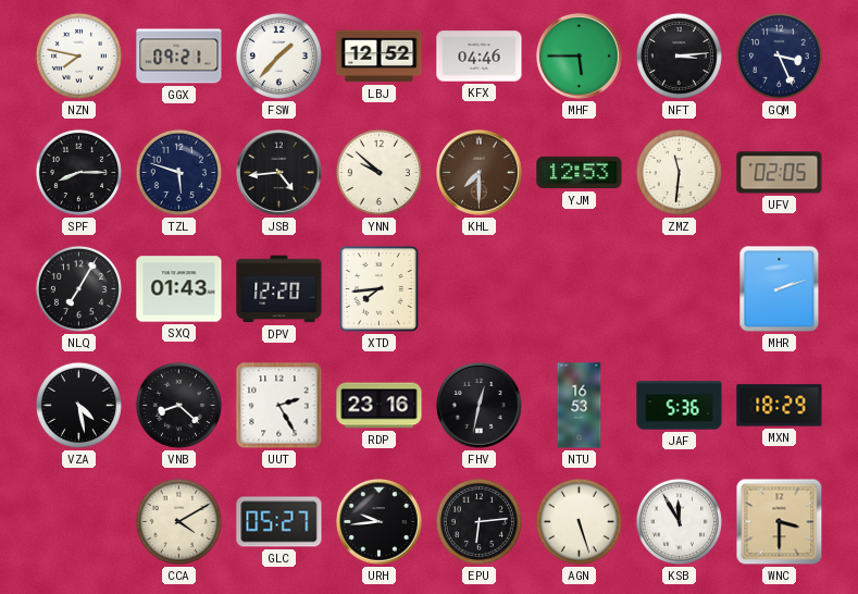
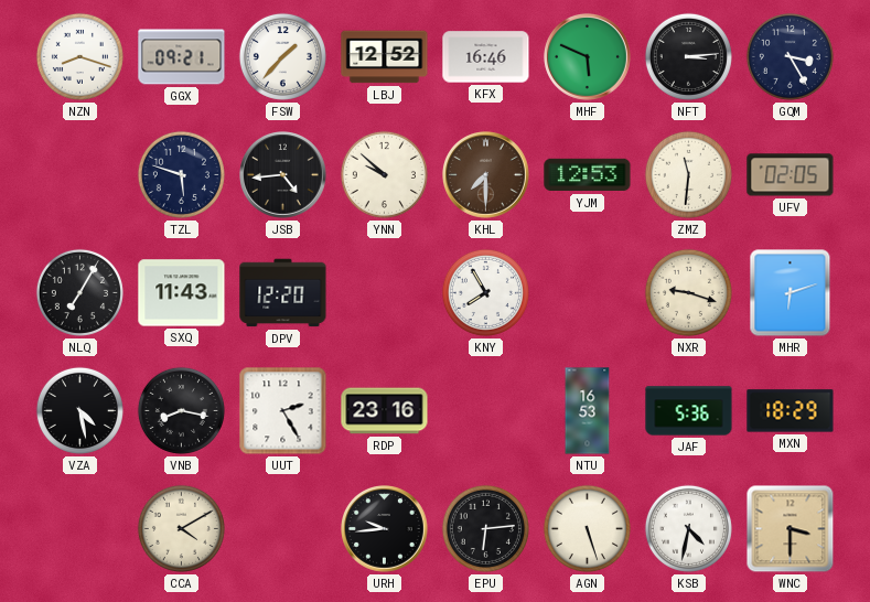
NZN: 7:47 -> 8:18 (79, 56)
KFX: 04:46 -> 16:46 (486, 57)
MHF: 5:45 -> 5:49 (588, 57)
GQM: 3:26 -> 3:25 (790, 56)
SPF: 8:15 -> none (78, 172)
SXQ: 01:43 -> 11:43 (182, 293)
XTD: 7:44 -> none (380, 289)
KNY: none -> 7:55 (485, 292)
NXR: none -> 9:18 (688, 292)
MHR: 2:12 -> 6:12 (791, 293)
VNB: 8:22 -> 8:17 (181, 410)
FHV: 12:32 -> none (480, 406)
GLC: 05:27 -> none (279, 522)
KSB: 11:55 -> 4:32 (688, 528)
